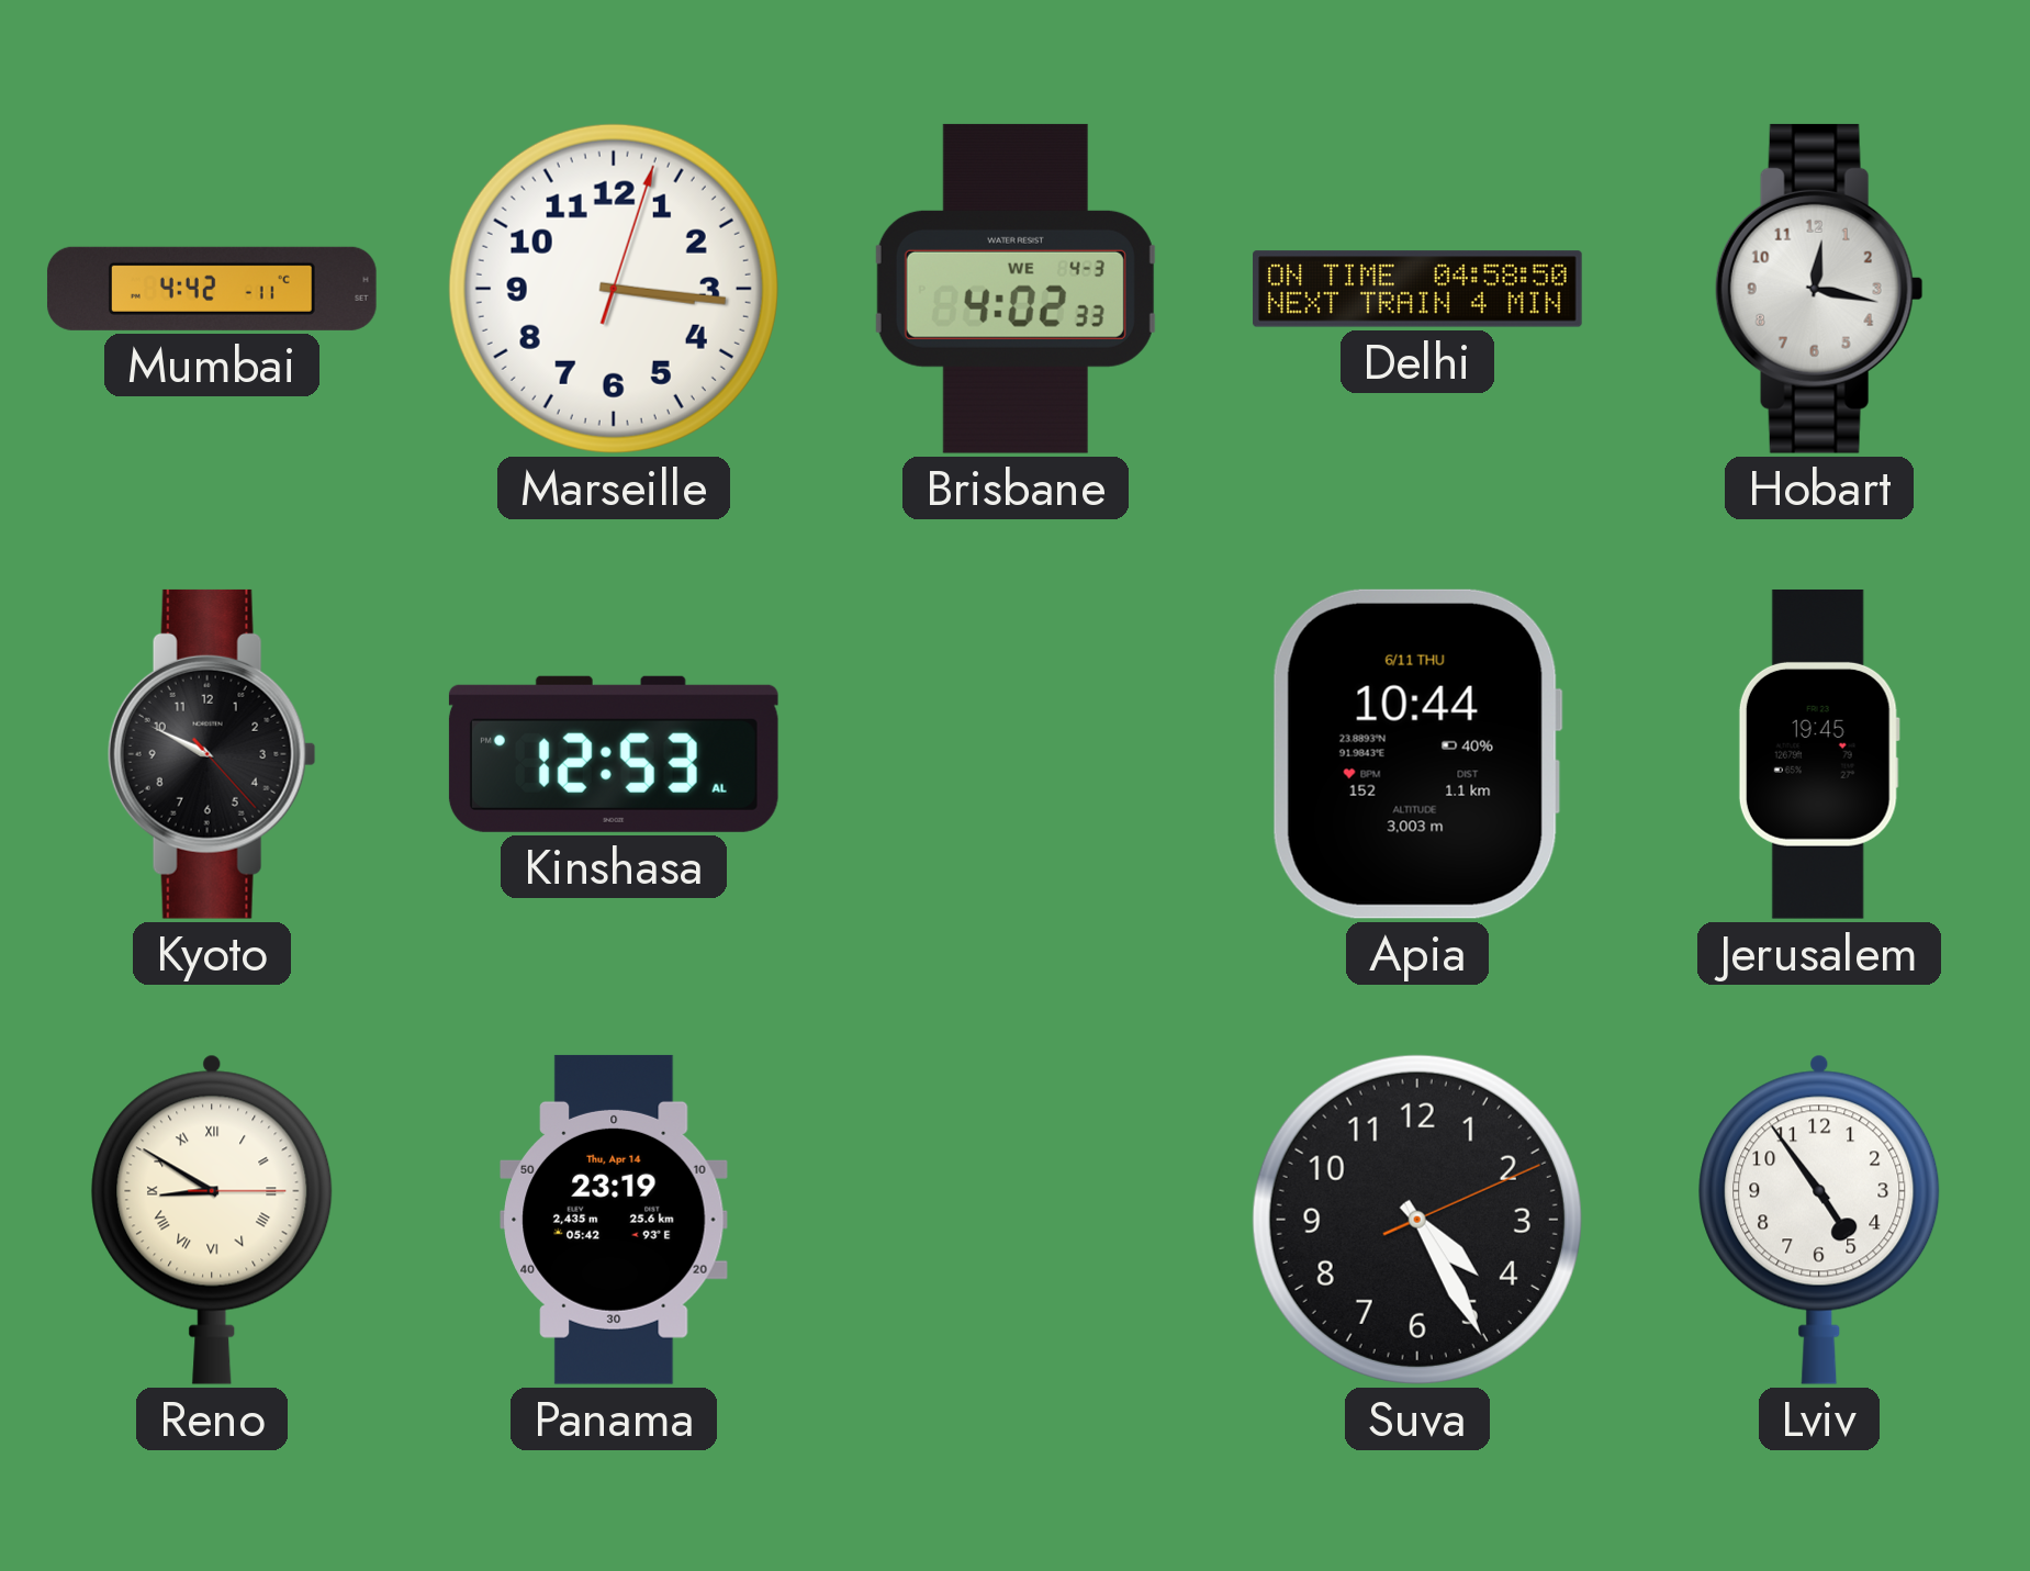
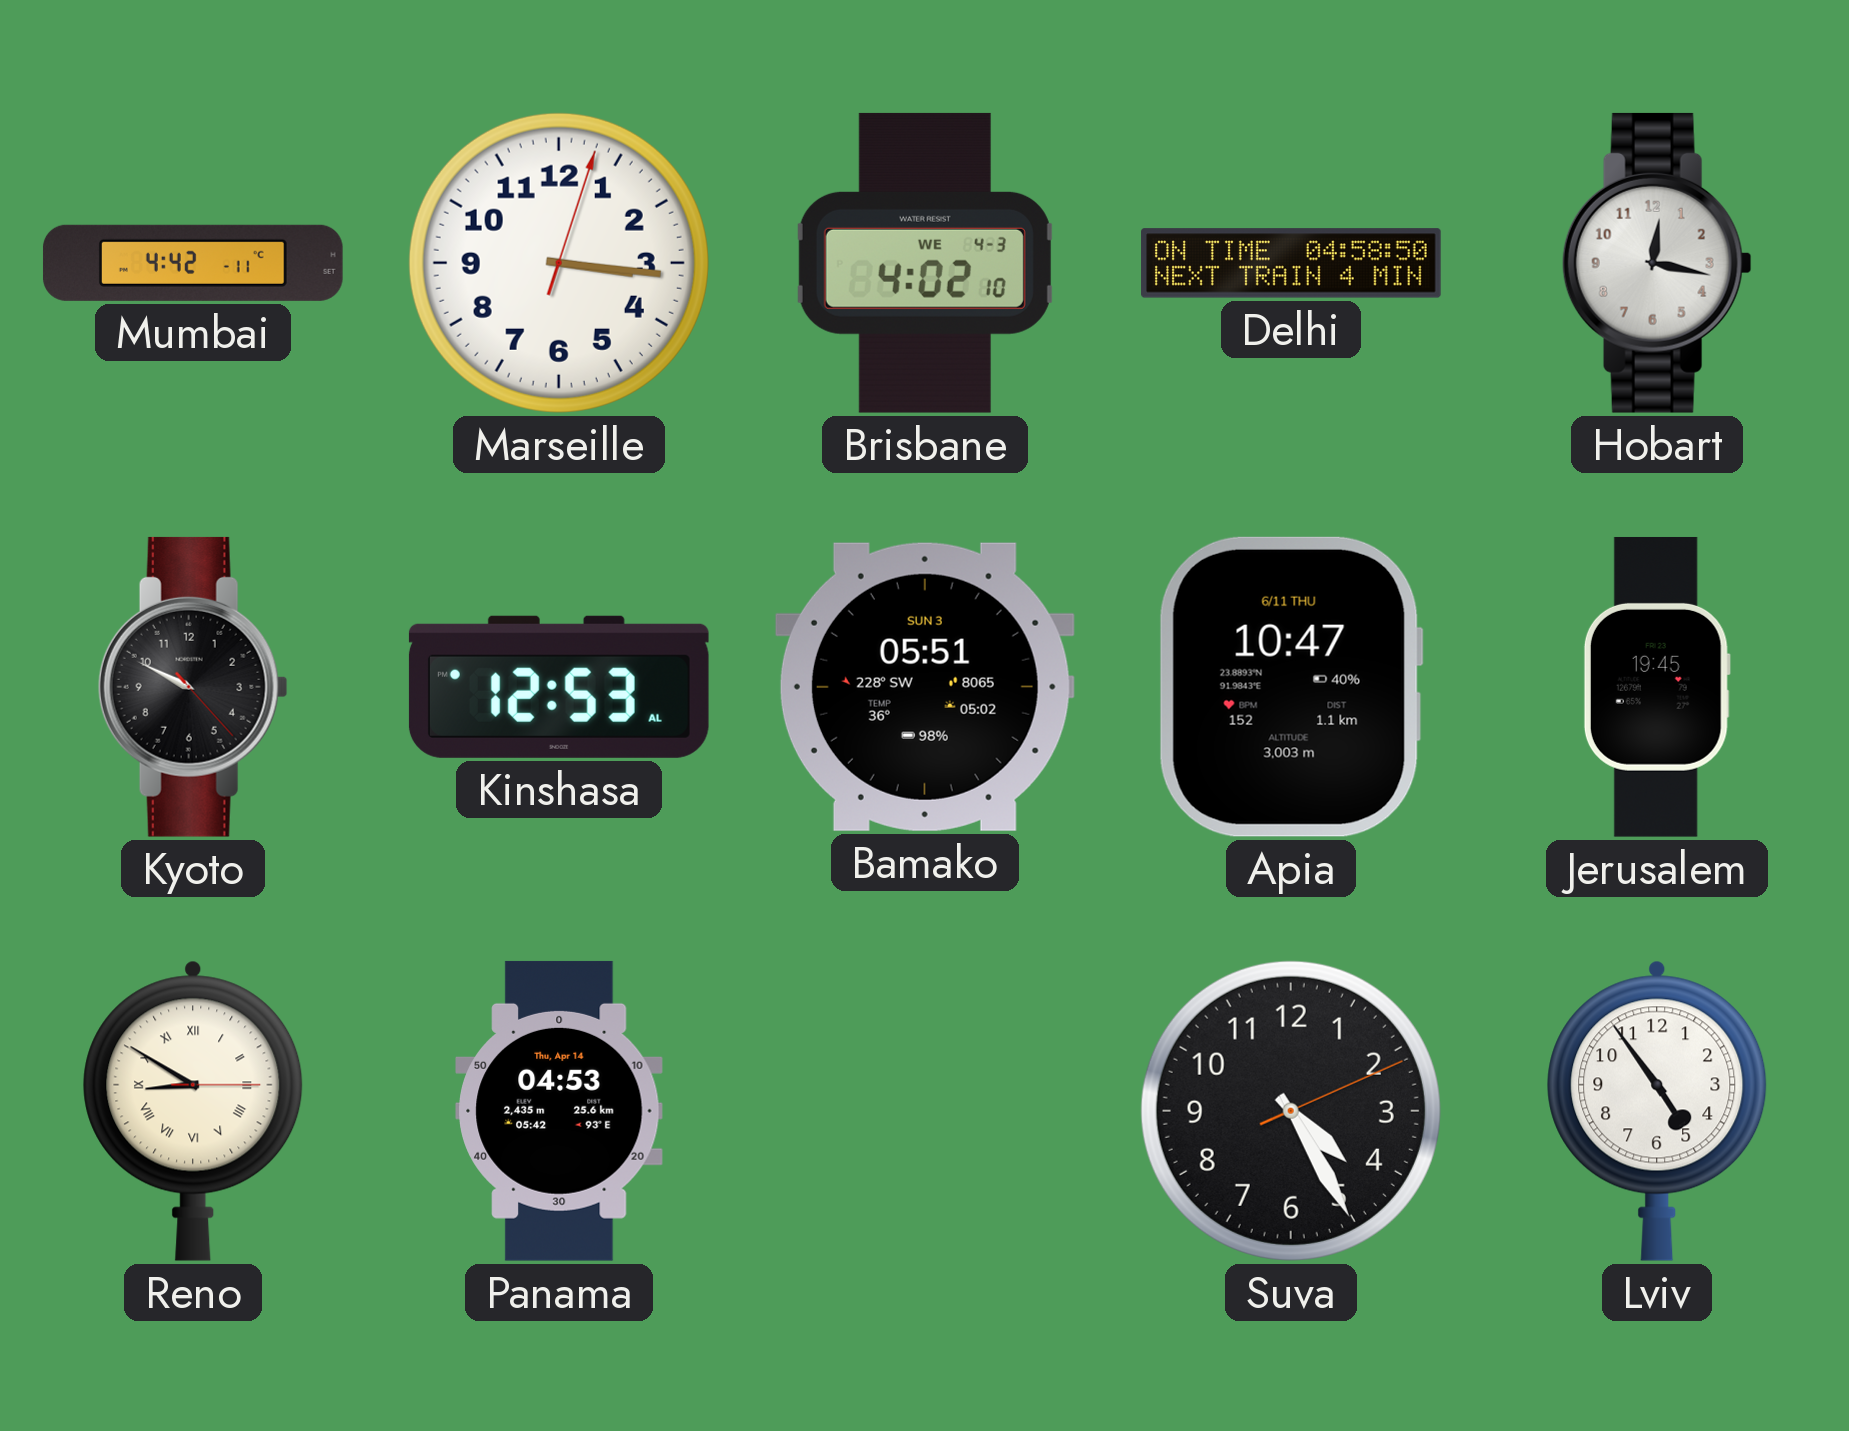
Brisbane: 4:02:33 -> 4:02:10 (925, 263)
Bamako: none -> 05:51 (925, 687)
Apia: 10:44 -> 10:47 (1291, 687)
Panama: 23:19 -> 04:53 (560, 1111)
